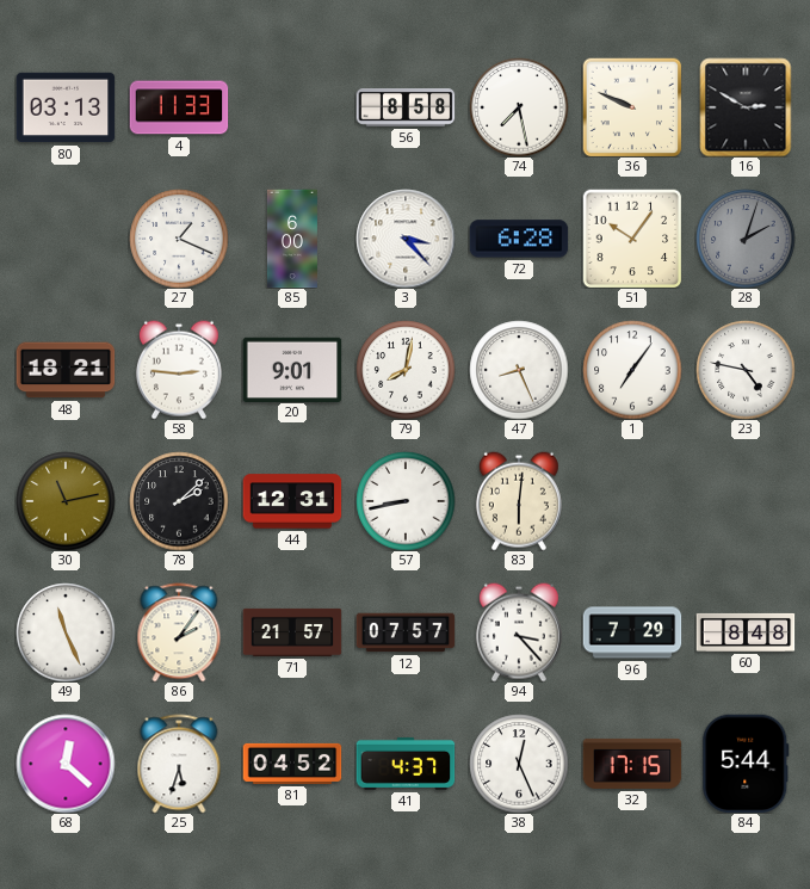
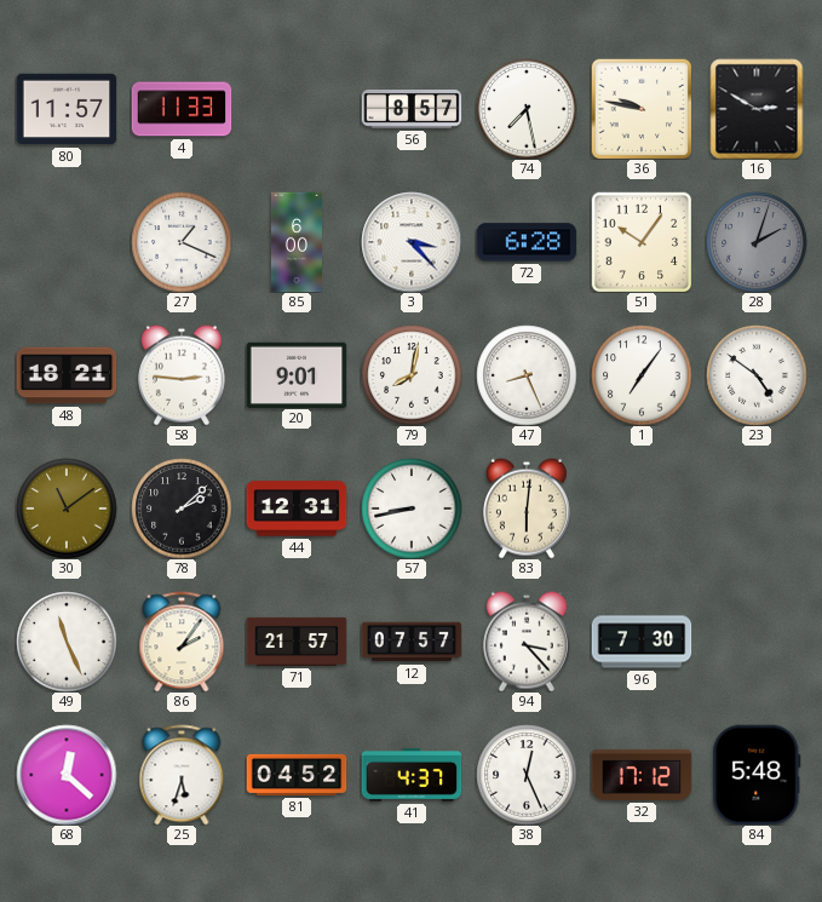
80: 03:13 -> 11:57 (67, 109)
56: 8:58 -> 8:57 (412, 110)
36: 9:49 -> 9:47 (642, 109)
23: 4:47 -> 4:51 (757, 375)
30: 11:13 -> 11:09 (67, 509)
96: 7:29 -> 7:30 (642, 642)
60: 8:48 -> none (746, 632)
32: 17:15 -> 17:12 (642, 775)
84: 5:44 -> 5:48 (757, 775)
